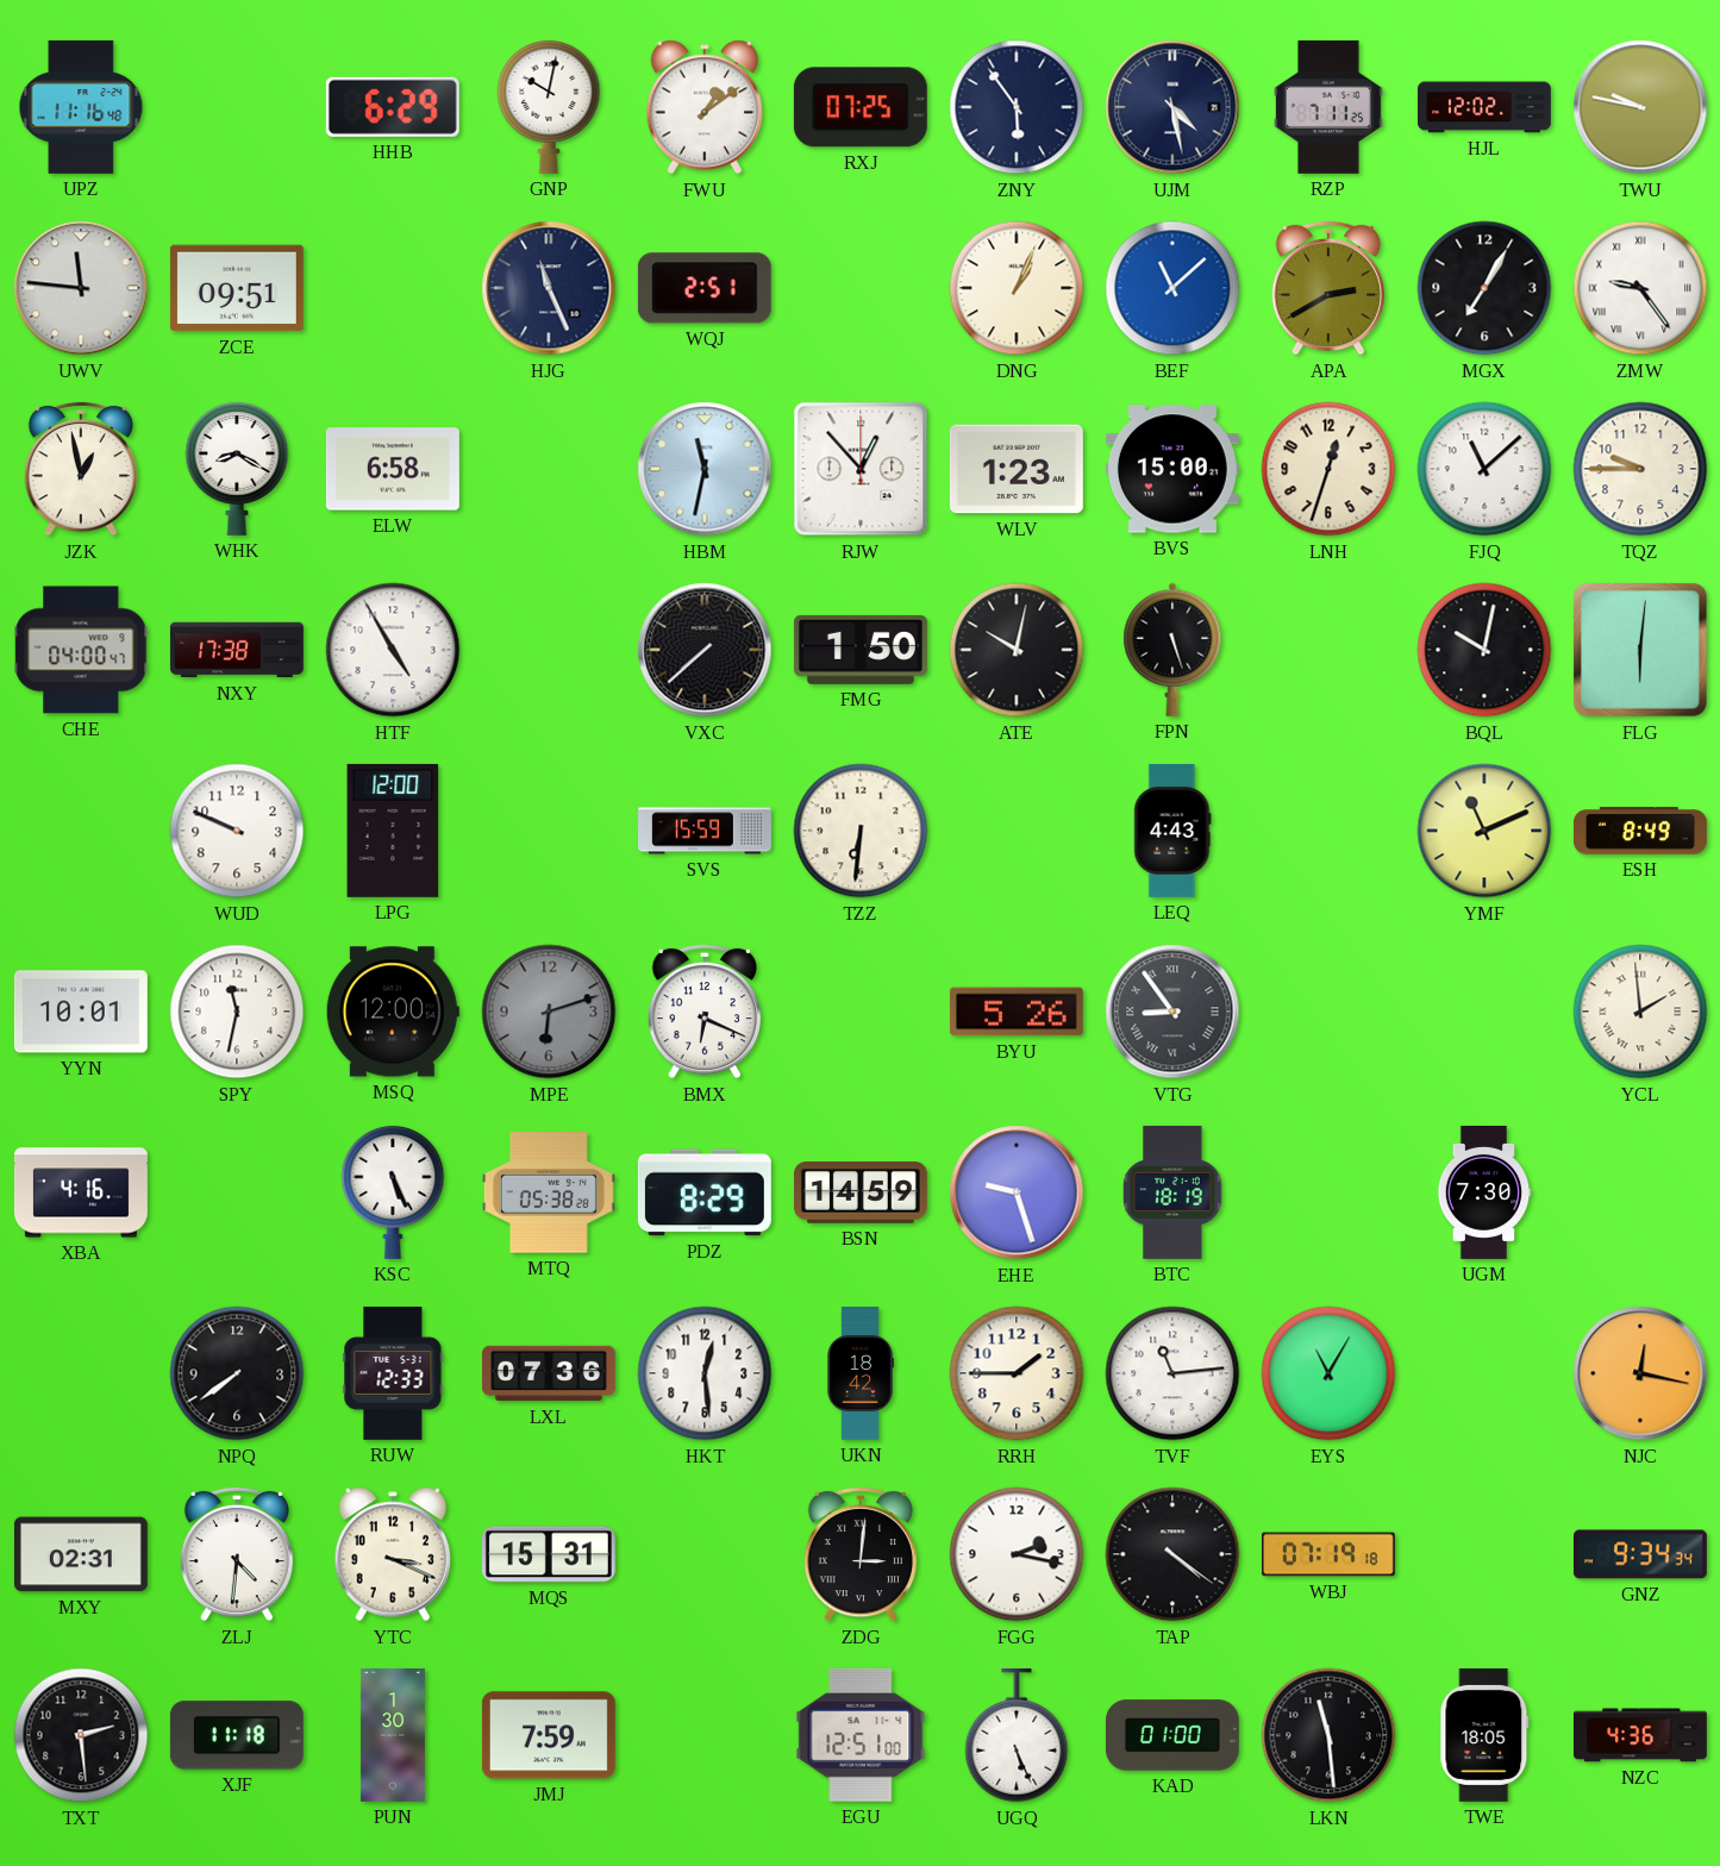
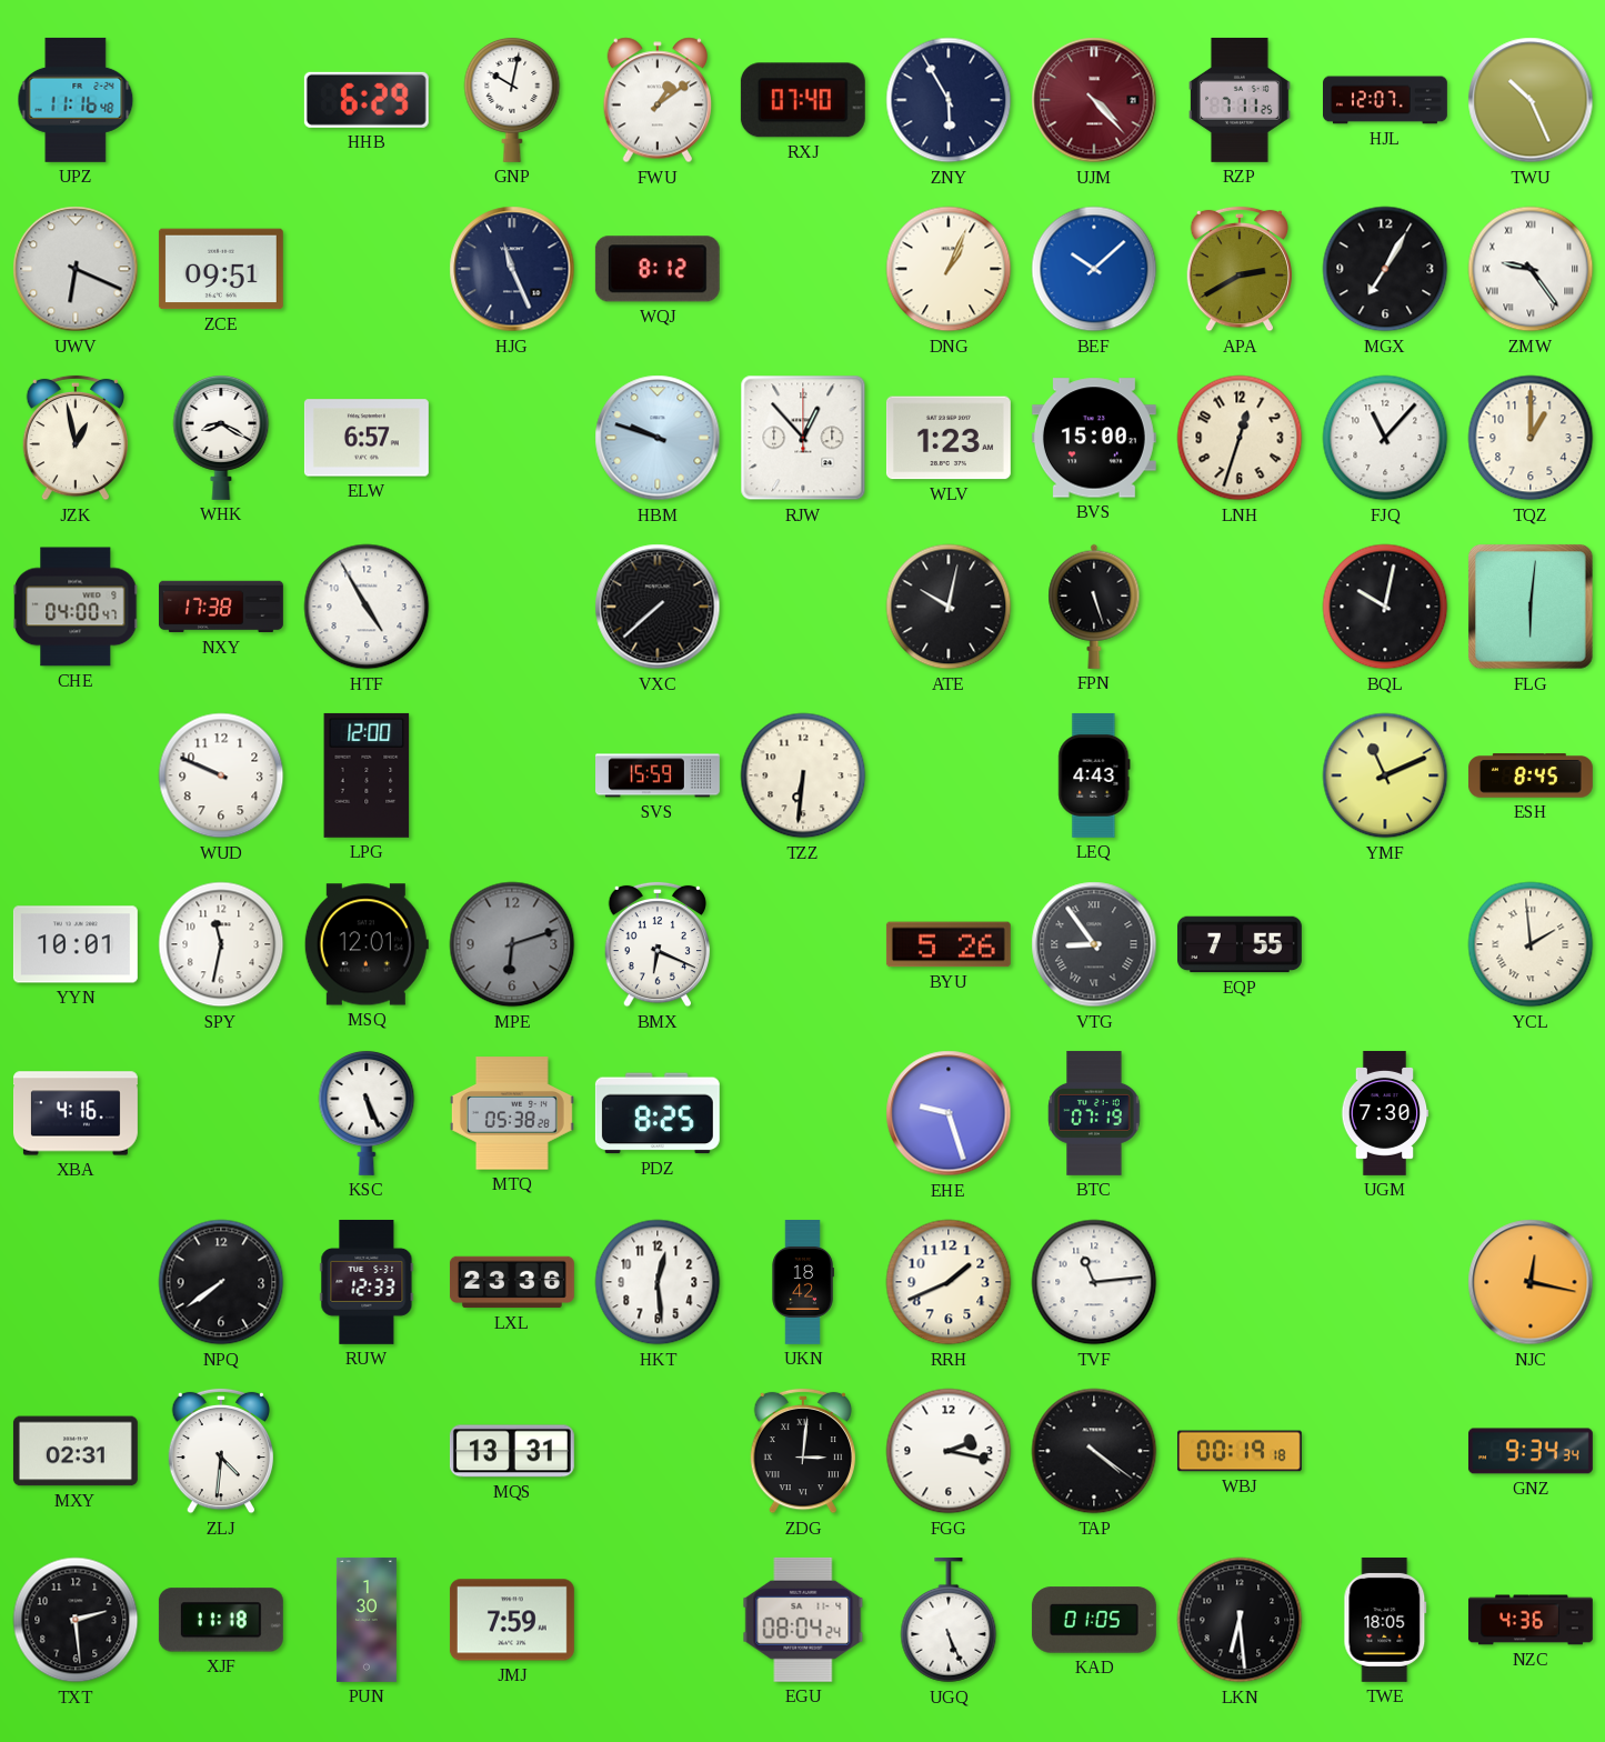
RXJ: 07:25 -> 07:40 (803, 100)
ZNY: 5:54 -> 5:55 (949, 100)
UJM: 4:28 -> 4:23 (1094, 100)
UJM dial: navy -> burgundy (1094, 100)
HJL: 12:02 -> 12:07 (1386, 100)
TWU: 9:47 -> 10:26 (1531, 100)
UWV: 11:46 -> 6:19 (76, 269)
WQJ: 2:51 -> 8:12 (658, 269)
BEF: 11:08 -> 10:08 (1094, 269)
ELW: 6:58 -> 6:57 (367, 438)
HBM: 11:32 -> 9:48 (658, 438)
FJQ: 11:08 -> 11:07 (1385, 438)
TQZ: 9:45 -> 1:00 (1531, 438)
FMG: 1:50 -> none (861, 650)
ESH: 8:49 -> 8:45 (1531, 775)
MSQ: 12:00 -> 12:01 (367, 944)
EQP: none -> 7:55 (1240, 944)
PDZ: 8:29 -> 8:25 (658, 1113)
BSN: 14:59 -> none (861, 1192)
BTC: 18:19 -> 07:19 (1094, 1113)
LXL: 07:36 -> 23:36 (512, 1282)
RRH: 1:45 -> 1:41 (949, 1282)
EYS: 11:05 -> none (1328, 1373)
YTC: 3:19 -> none (393, 1554)
MQS: 15:31 -> 13:31 (512, 1451)
WBJ: 07:19 -> 00:19 (1240, 1451)
EGU: 12:51 -> 08:04 (803, 1620)
KAD: 01:00 -> 01:05 (1094, 1620)
LKN: 11:29 -> 6:29 (1240, 1620)
